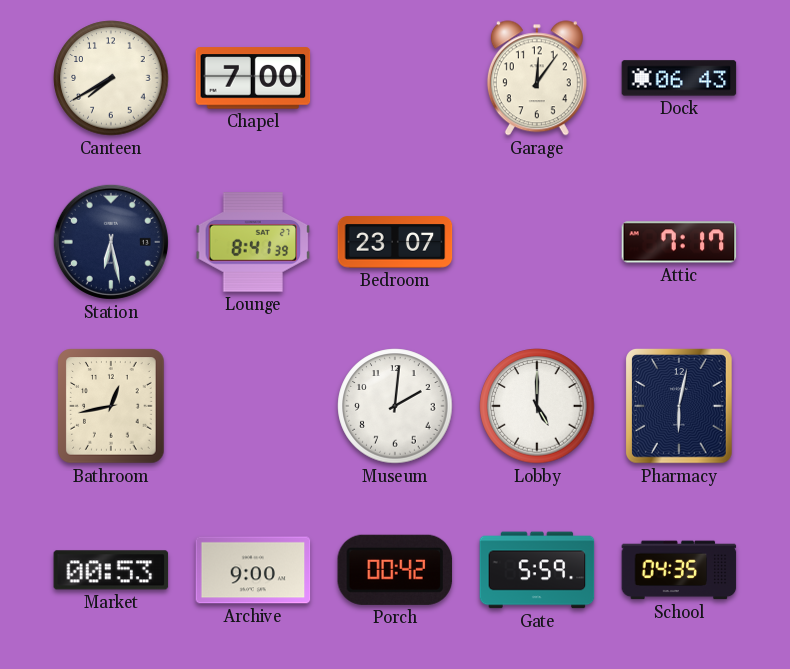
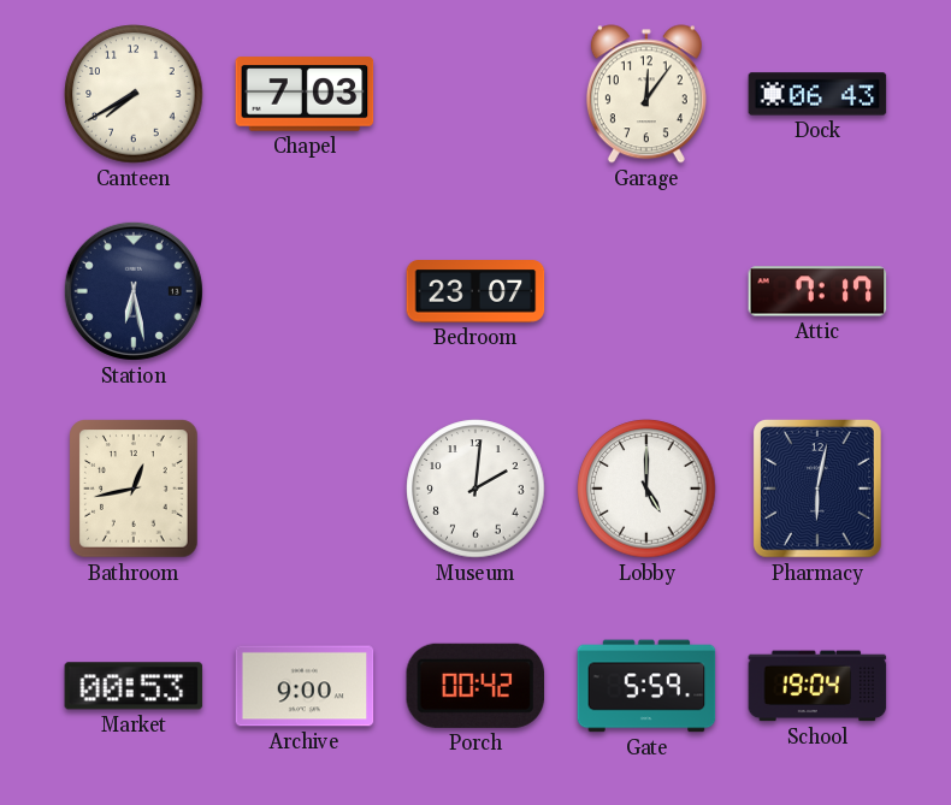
Chapel: 7:00 -> 7:03 (305, 94)
Lounge: 8:41 -> none (253, 242)
School: 04:35 -> 19:04 (817, 686)
